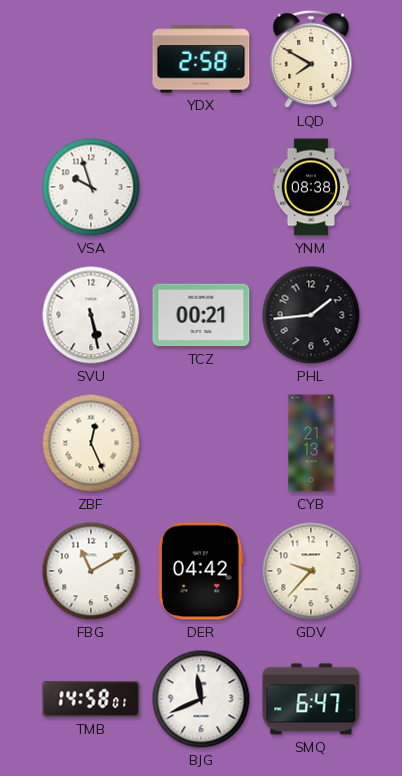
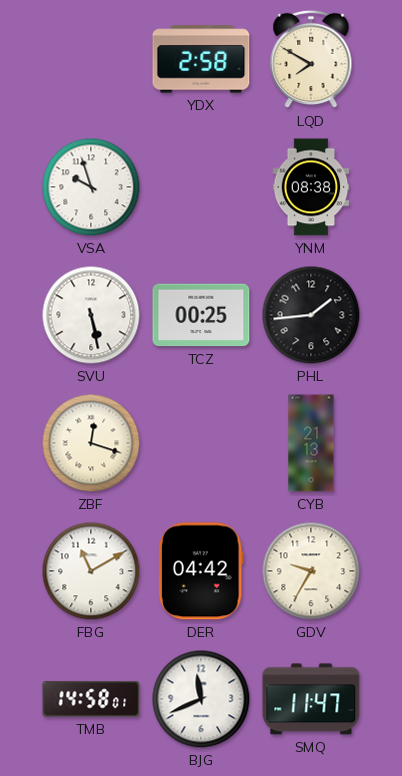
TCZ: 00:21 -> 00:25 (201, 315)
ZBF: 12:26 -> 12:18 (91, 443)
GDV: 9:37 -> 9:35 (311, 571)
SMQ: 6:47 -> 11:47 (311, 699)
